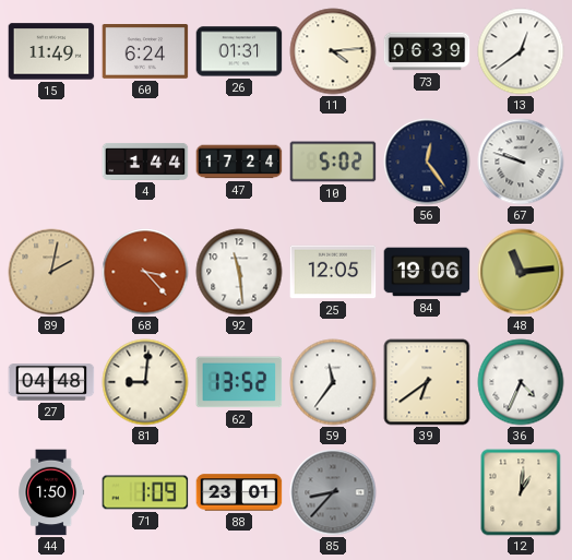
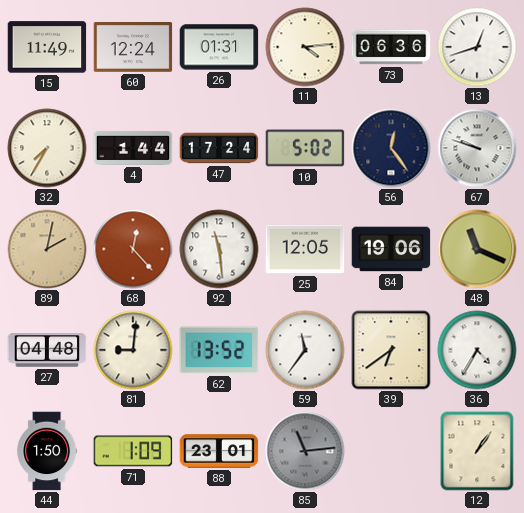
60: 6:24 -> 12:24 (133, 47)
73: 06:39 -> 06:36 (391, 47)
13: 12:39 -> 12:42 (477, 47)
32: none -> 7:35 (47, 148)
68: 3:23 -> 12:23 (133, 249)
48: 11:14 -> 11:19 (477, 249)
36: 4:34 -> 4:35 (477, 350)
85: 8:37 -> 11:14 (305, 451)
12: 1:01 -> 1:06 (477, 451)
